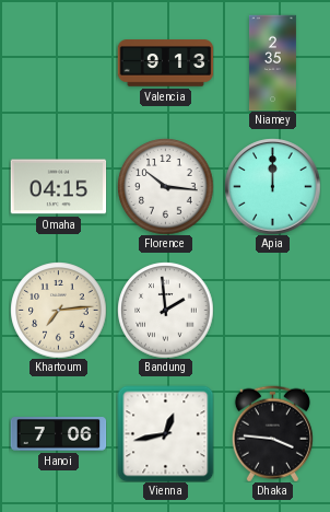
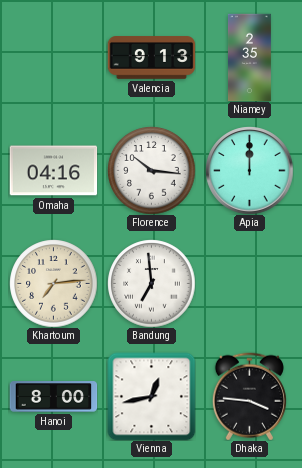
Omaha: 04:15 -> 04:16 (53, 171)
Bandung: 1:59 -> 6:59 (151, 283)
Hanoi: 7:06 -> 8:00 (53, 397)
